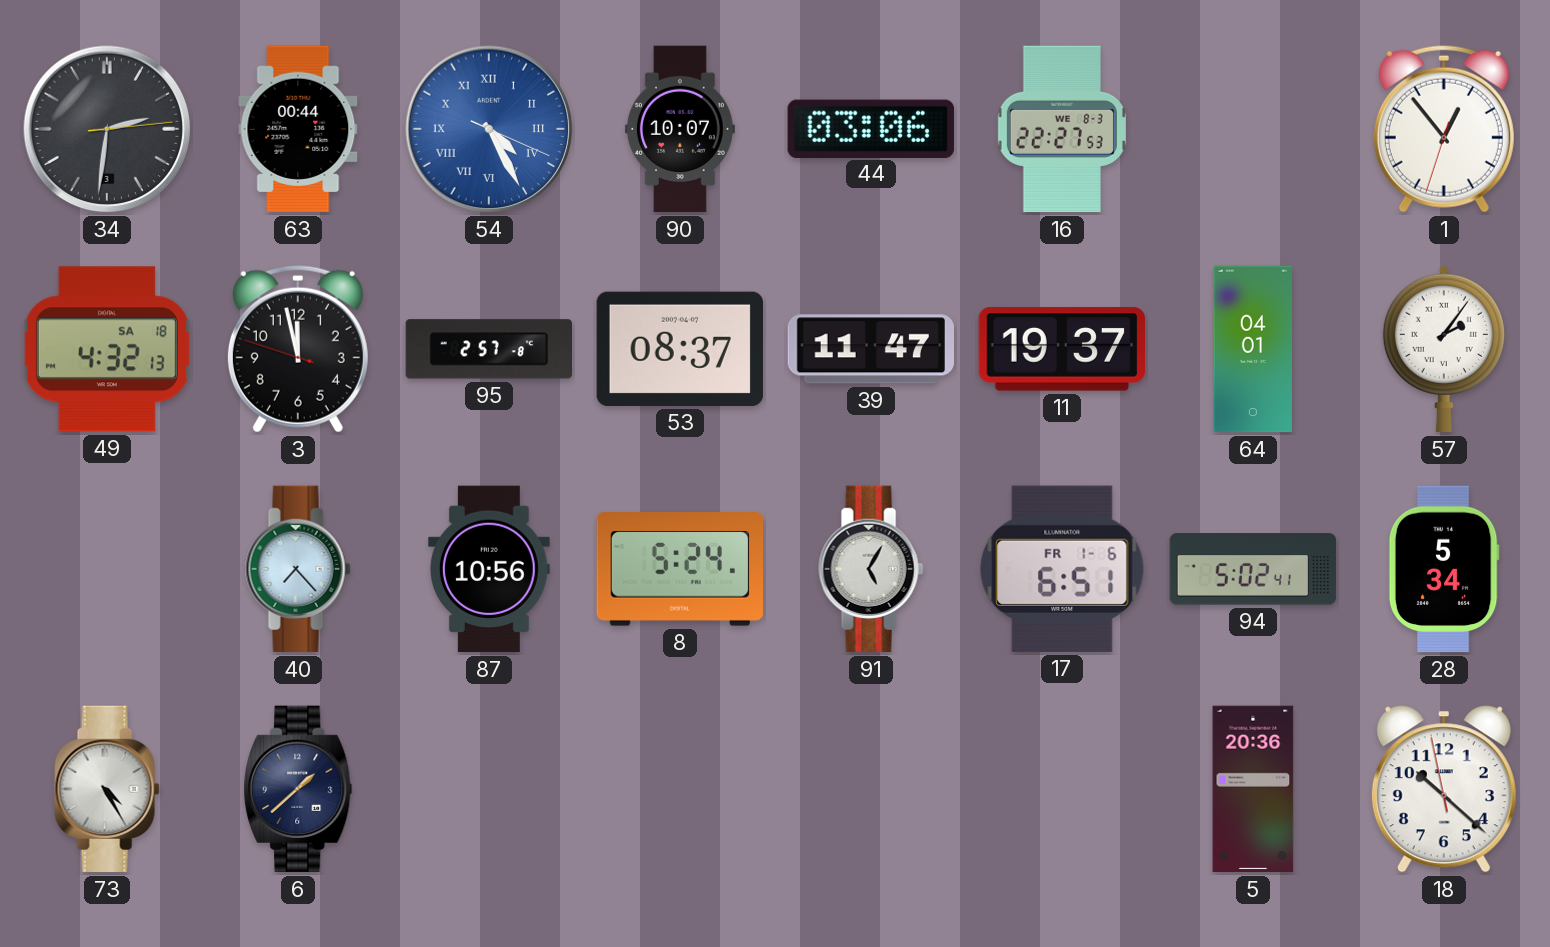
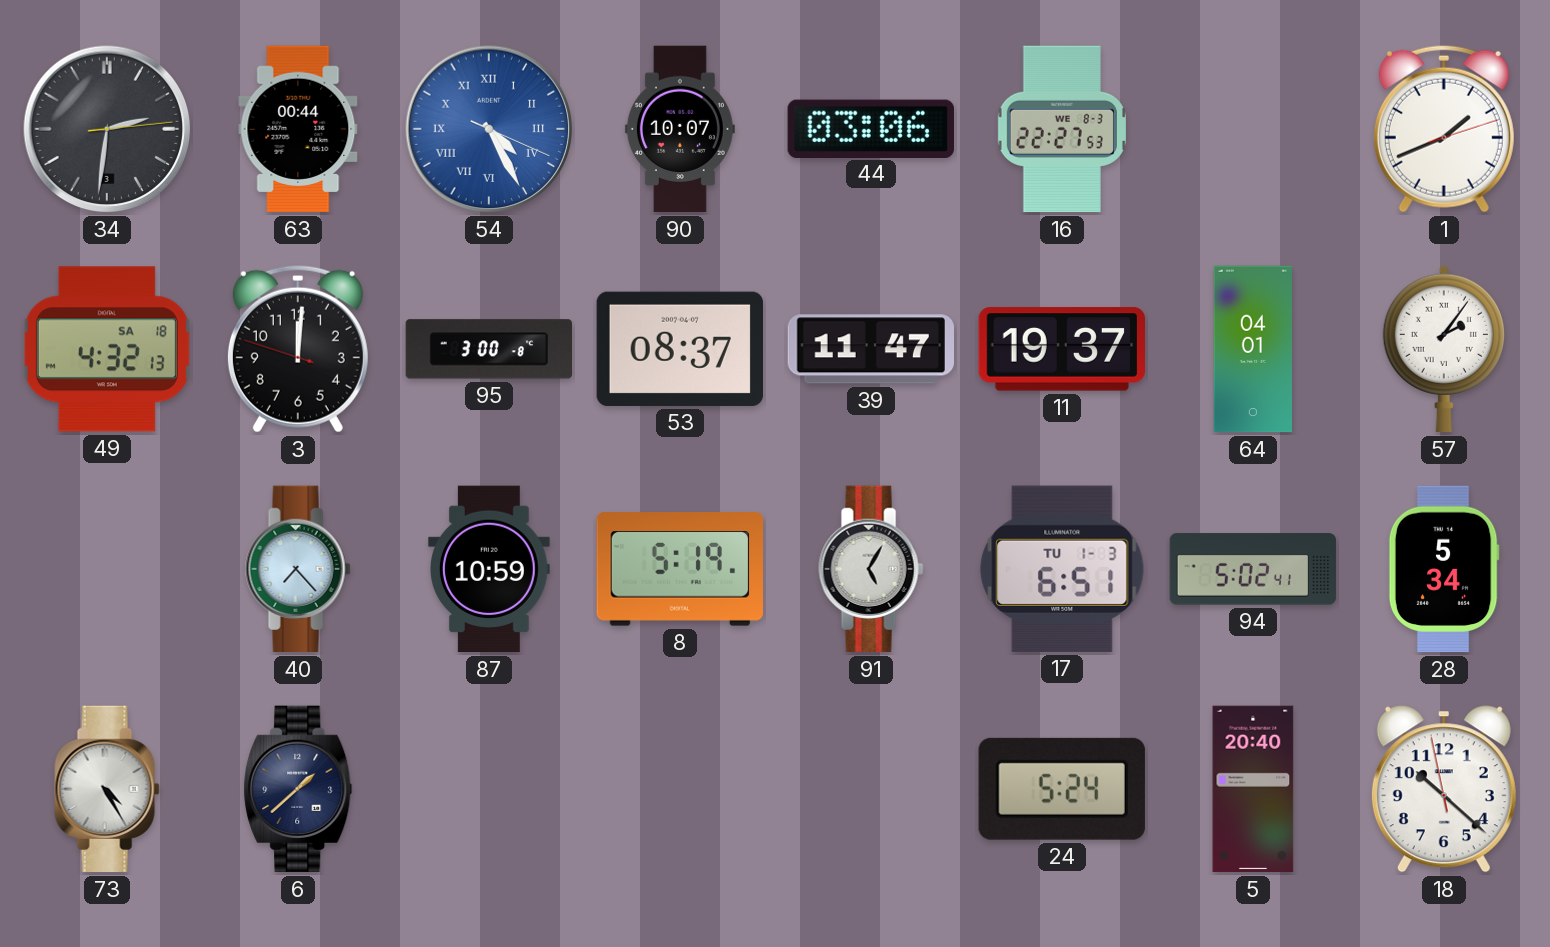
1: 12:53 -> 1:41 (1444, 129)
3: 11:57 -> 12:00 (298, 349)
95: 2:57 -> 3:00 (488, 349)
87: 10:56 -> 10:59 (489, 569)
8: 5:24 -> 5:19 (679, 569)
17 date: FR 1-6 -> TU 1-3 (1062, 569)
24: none -> 5:24 (1062, 789)
5: 20:36 -> 20:40 (1253, 789)
